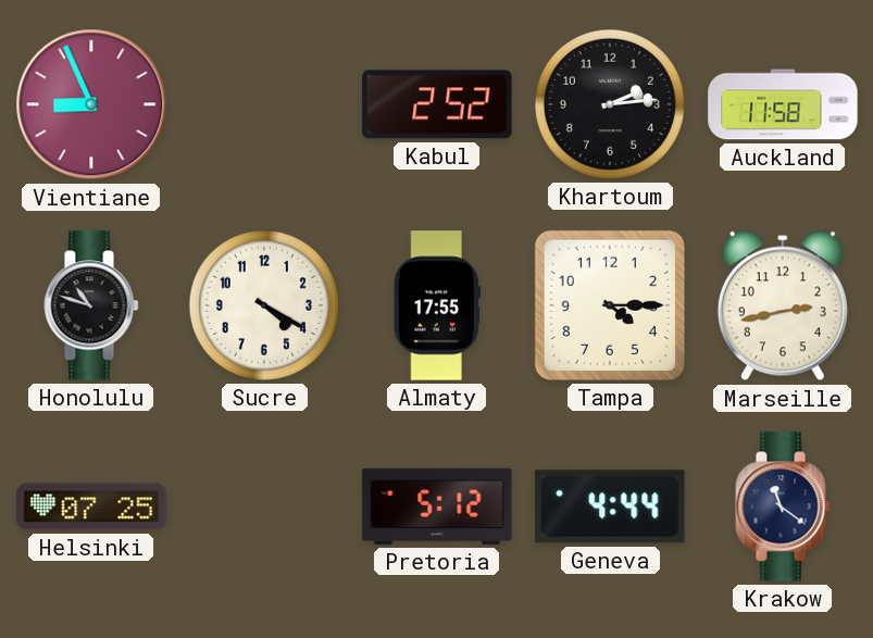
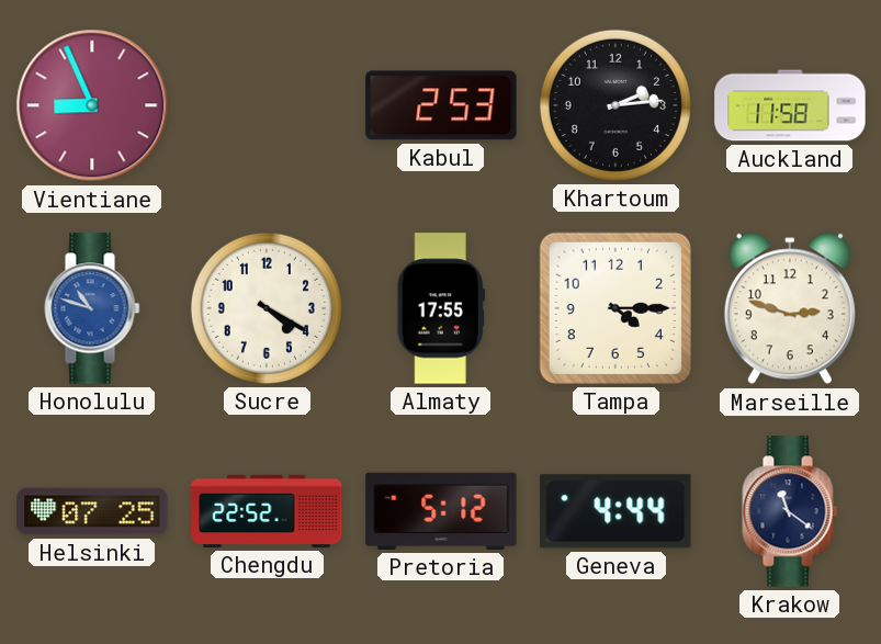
Kabul: 2:52 -> 2:53 (441, 105)
Honolulu dial: black -> blue (92, 308)
Marseille: 2:43 -> 2:48 (790, 308)
Chengdu: none -> 22:52 (267, 511)
